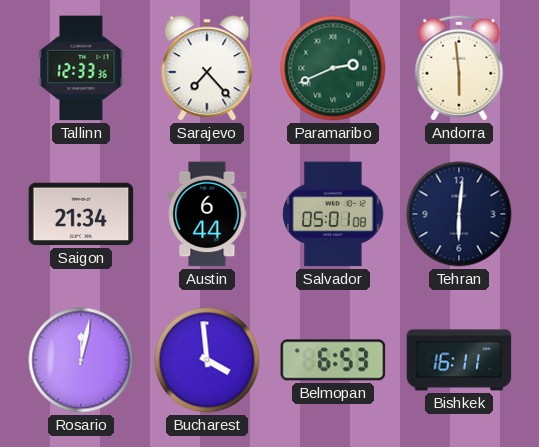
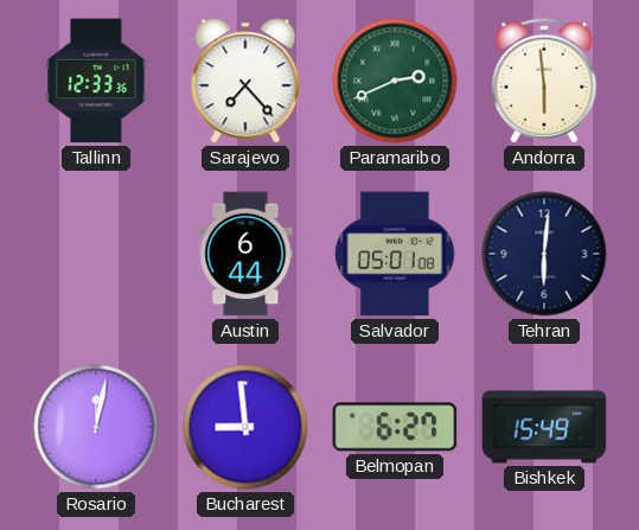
Saigon: 21:34 -> none (81, 214)
Bucharest: 3:59 -> 8:59 (245, 427)
Belmopan: 6:53 -> 6:27 (395, 427)
Bishkek: 16:11 -> 15:49 (544, 427)
